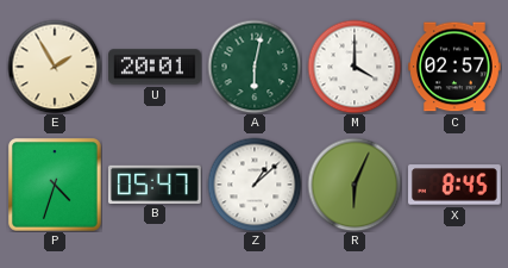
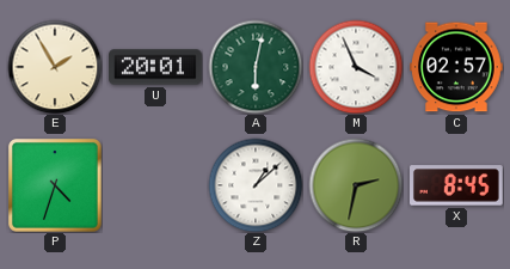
M: 4:00 -> 3:56 (356, 67)
B: 05:47 -> none (156, 183)
R: 6:04 -> 2:32 (356, 185)
